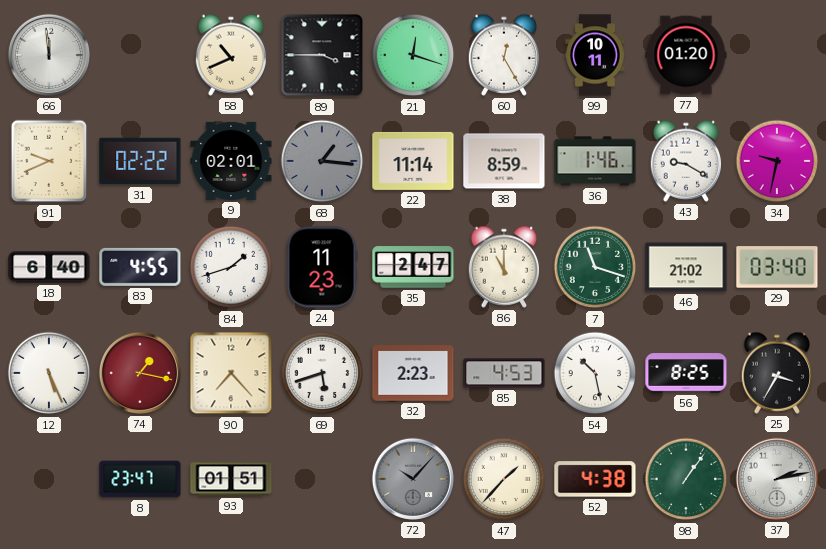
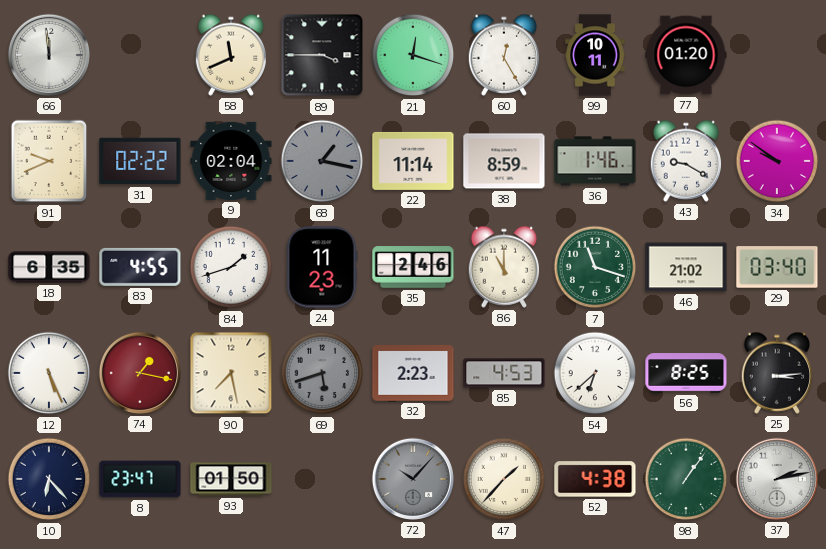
58: 10:41 -> 11:41 (231, 55)
9: 02:01 -> 02:04 (231, 161)
68: 1:16 -> 1:17 (322, 161)
34: 9:32 -> 9:51 (777, 161)
18: 6:40 -> 6:35 (49, 267)
35: 2:47 -> 2:46 (413, 267)
90: 7:23 -> 7:28 (231, 373)
69 dial: white -> grey (322, 373)
54: 10:28 -> 6:38 (595, 373)
25: 3:35 -> 3:14 (777, 373)
10: none -> 6:23 (49, 479)
93: 01:51 -> 01:50 (231, 479)
